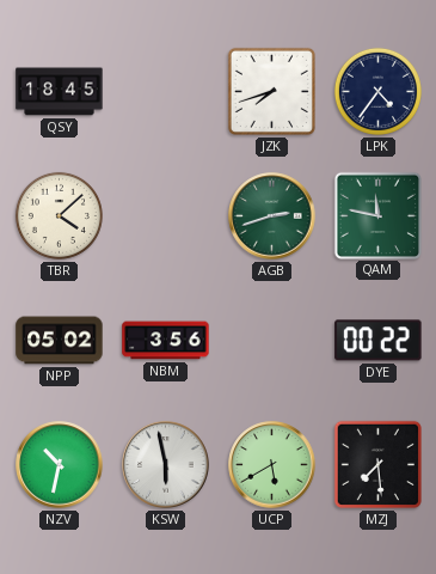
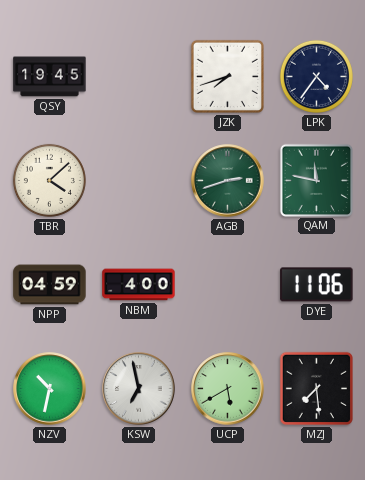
QSY: 18:45 -> 19:45 (50, 77)
NPP: 05:02 -> 04:59 (50, 285)
NBM: 3:56 -> 4:00 (139, 285)
DYE: 00:22 -> 11:06 (317, 285)
KSW: 5:58 -> 6:58 (139, 389)
